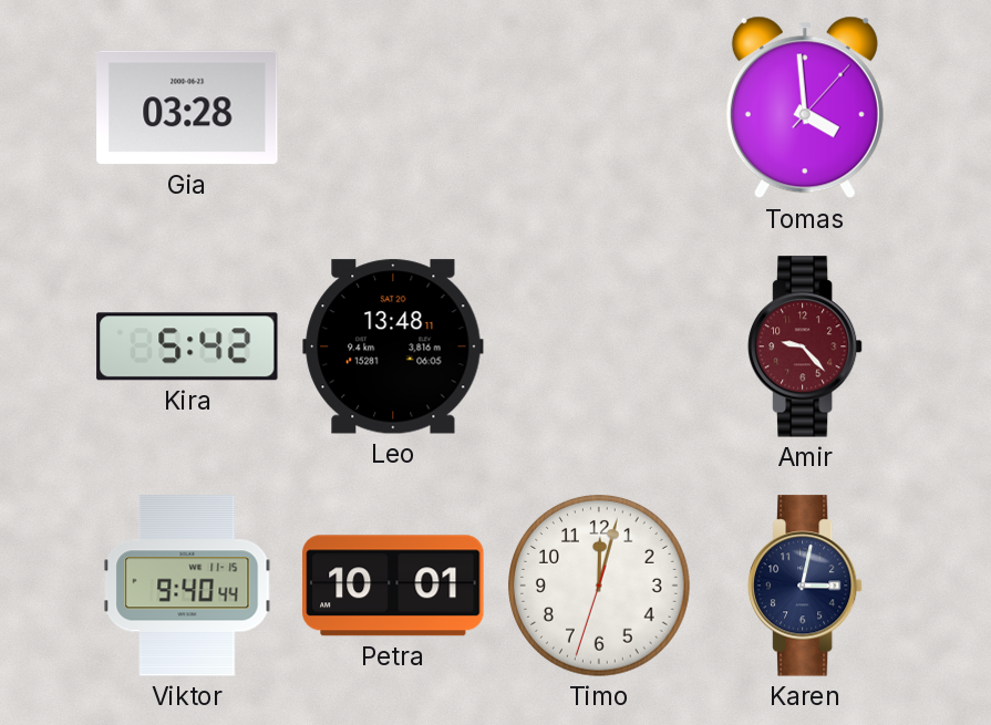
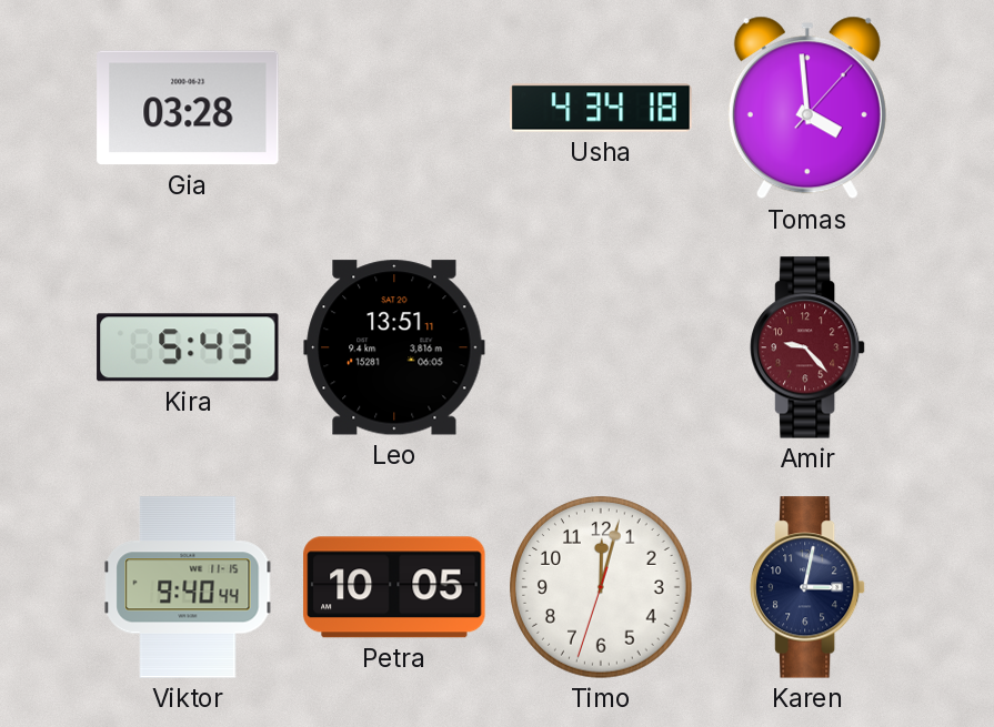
Usha: none -> 4:34 (601, 108)
Kira: 5:42 -> 5:43 (188, 347)
Leo: 13:48 -> 13:51 (394, 347)
Petra: 10:01 -> 10:05 (394, 587)
